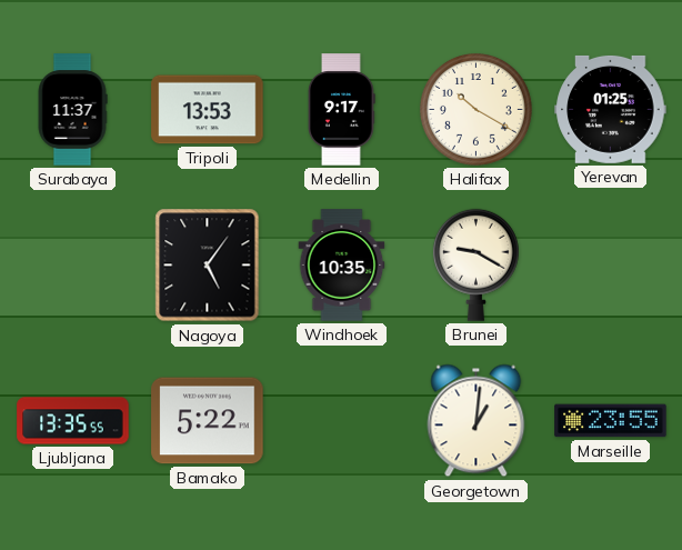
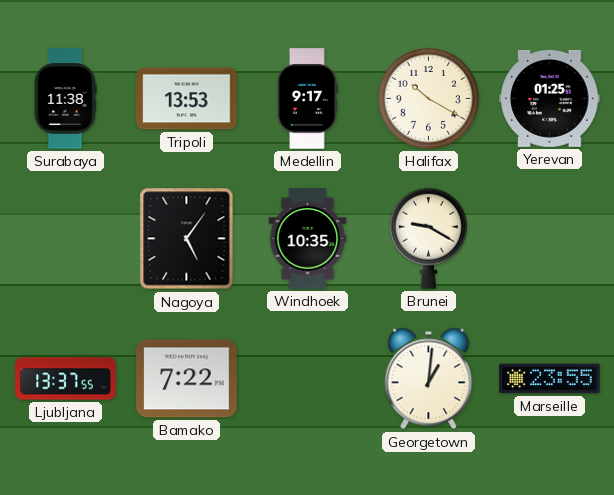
Surabaya: 11:37 -> 11:38 (65, 99)
Ljubljana: 13:35 -> 13:37 (66, 379)
Bamako: 5:22 -> 7:22 (187, 379)
